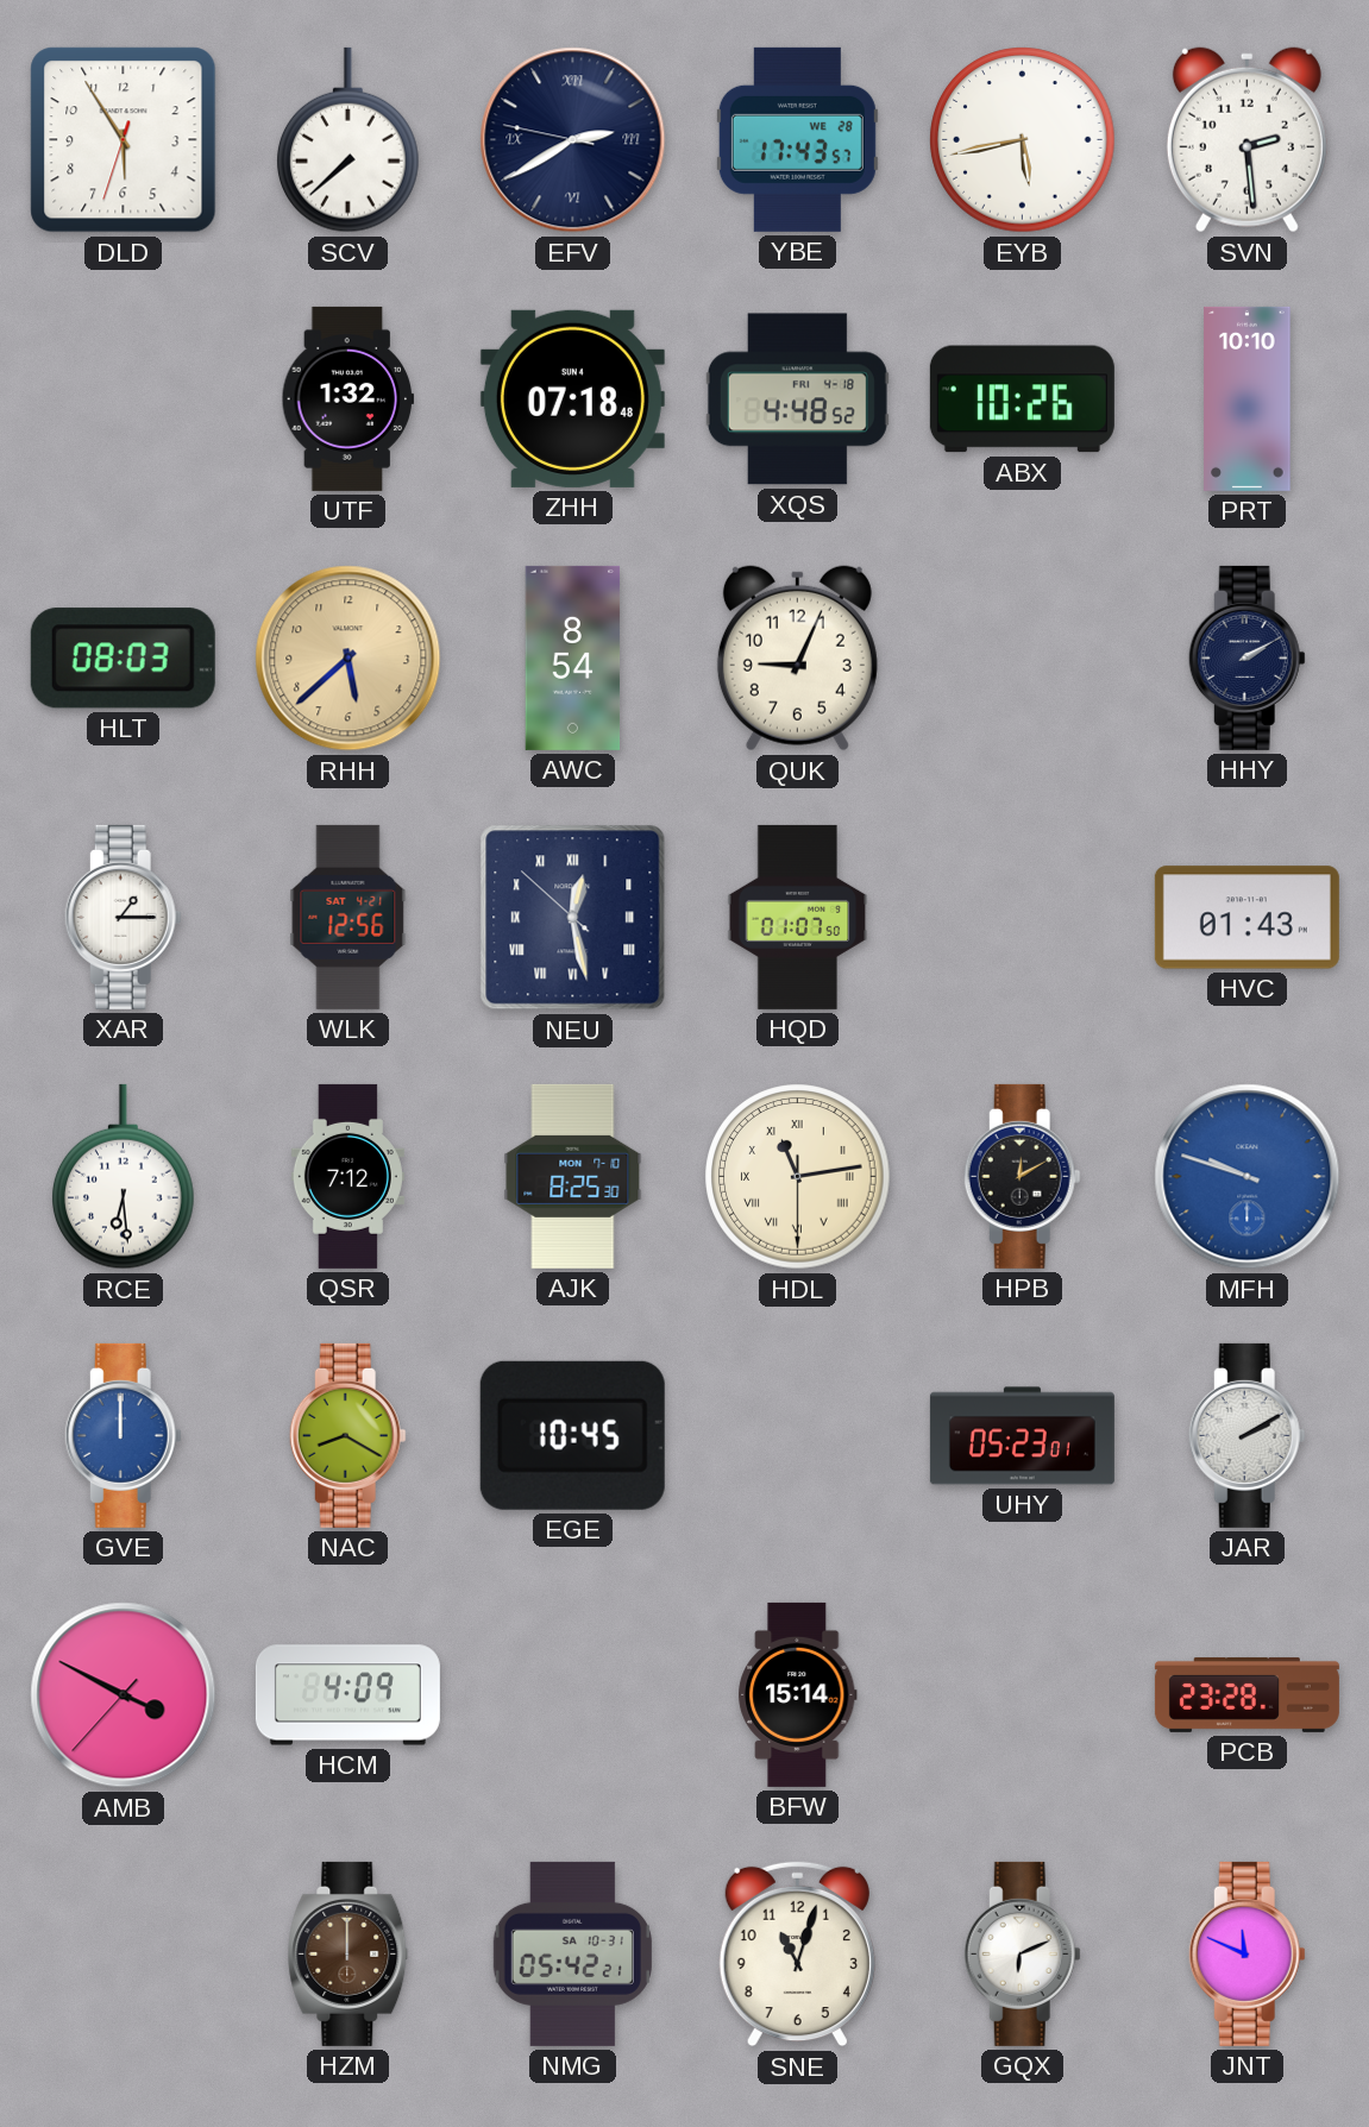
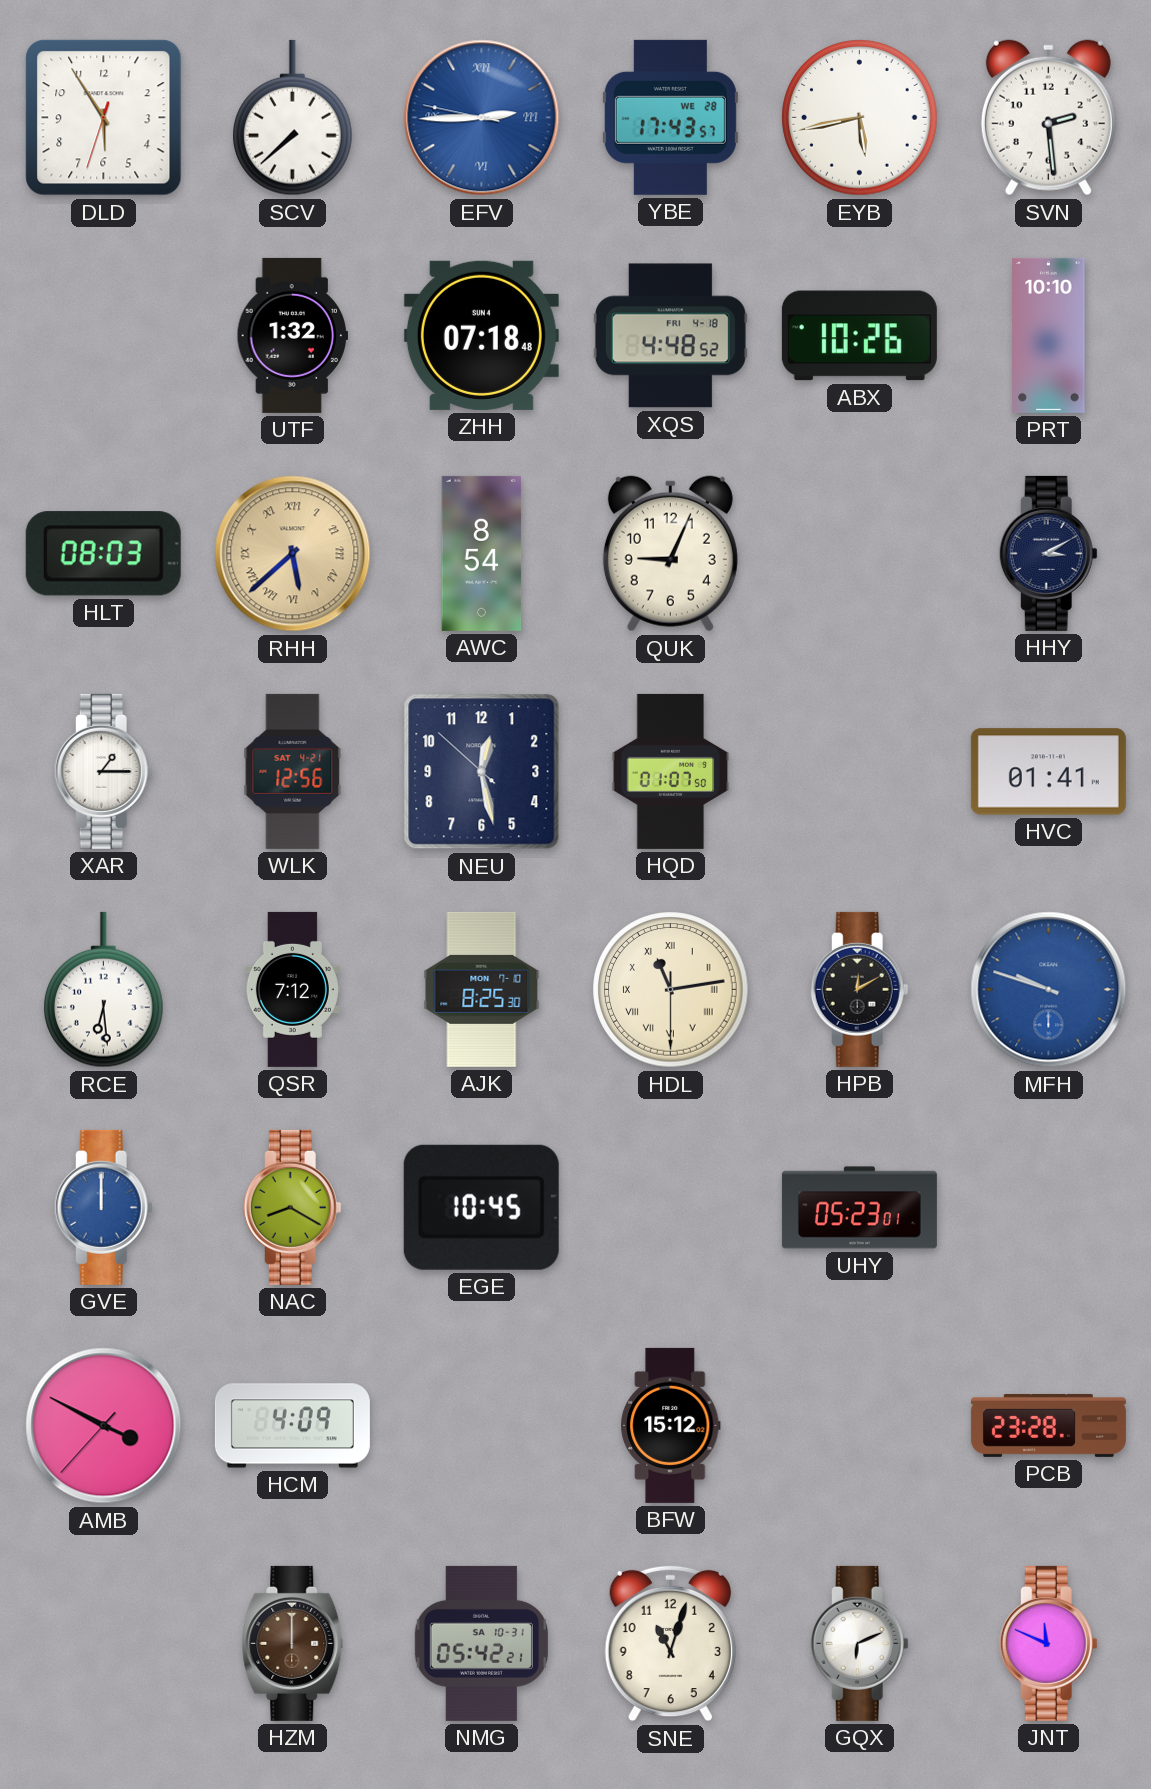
EFV: 2:39 -> 2:44 (482, 118)
EFV dial: navy -> blue (482, 118)
RHH numerals: Arabic -> Roman (293, 554)
HHY: 2:10 -> 3:10 (1048, 553)
NEU numerals: Roman -> Arabic (482, 772)
HVC: 01:43 -> 01:41 (1048, 772)
JAR: 2:10 -> none (1246, 1435)
BFW: 15:14 -> 15:12 (671, 1425)
